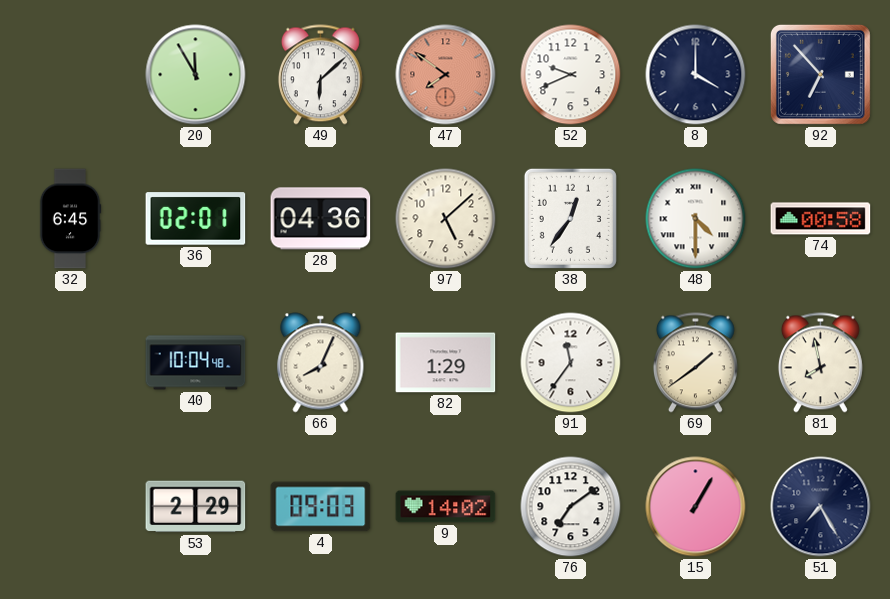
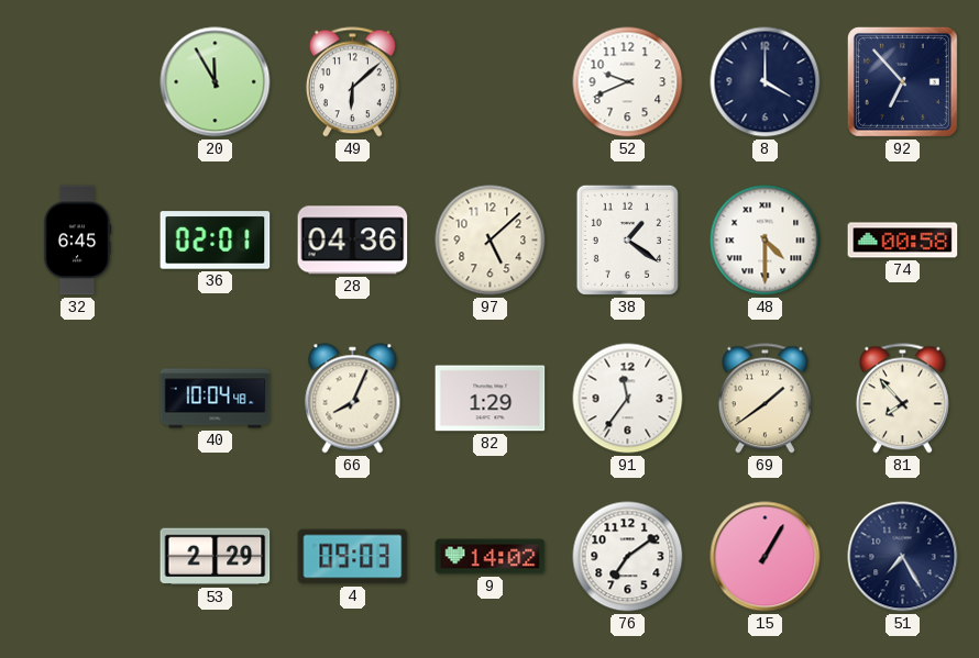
47: 7:51 -> none (446, 75)
38: 12:36 -> 1:21 (627, 239)
81: 7:58 -> 7:53 (902, 399)
